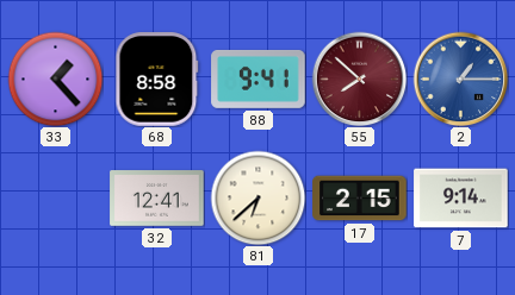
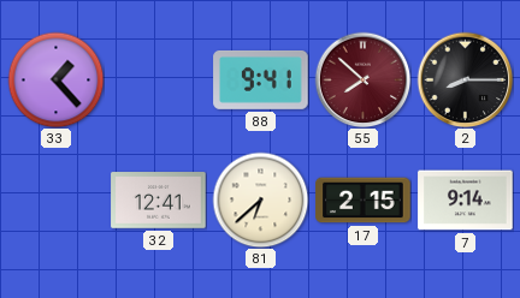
68: 8:58 -> none (157, 80)
2: 1:15 -> 8:15 (465, 79)
2 dial: blue -> black (465, 79)
